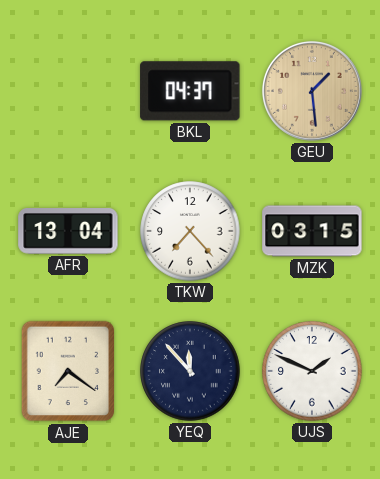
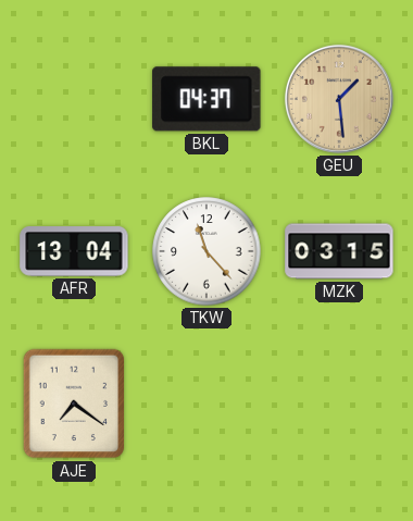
TKW: 7:23 -> 11:23 (206, 251)
YEQ: 11:53 -> none (190, 371)
UJS: 1:49 -> none (312, 371)
